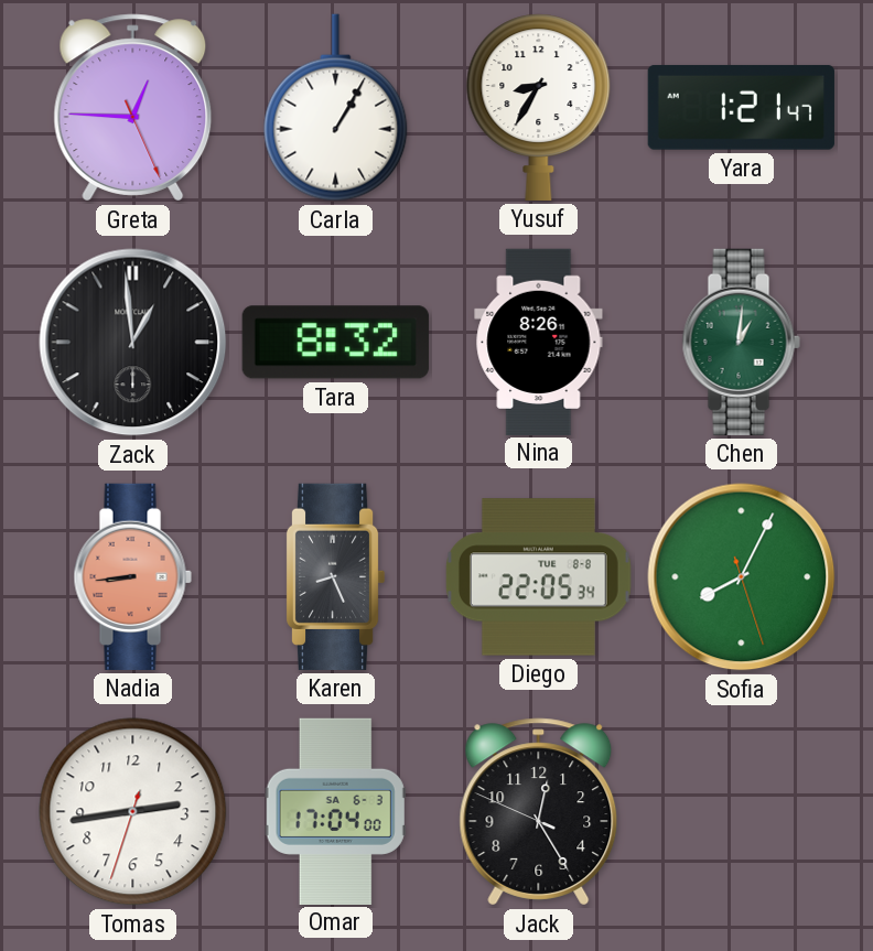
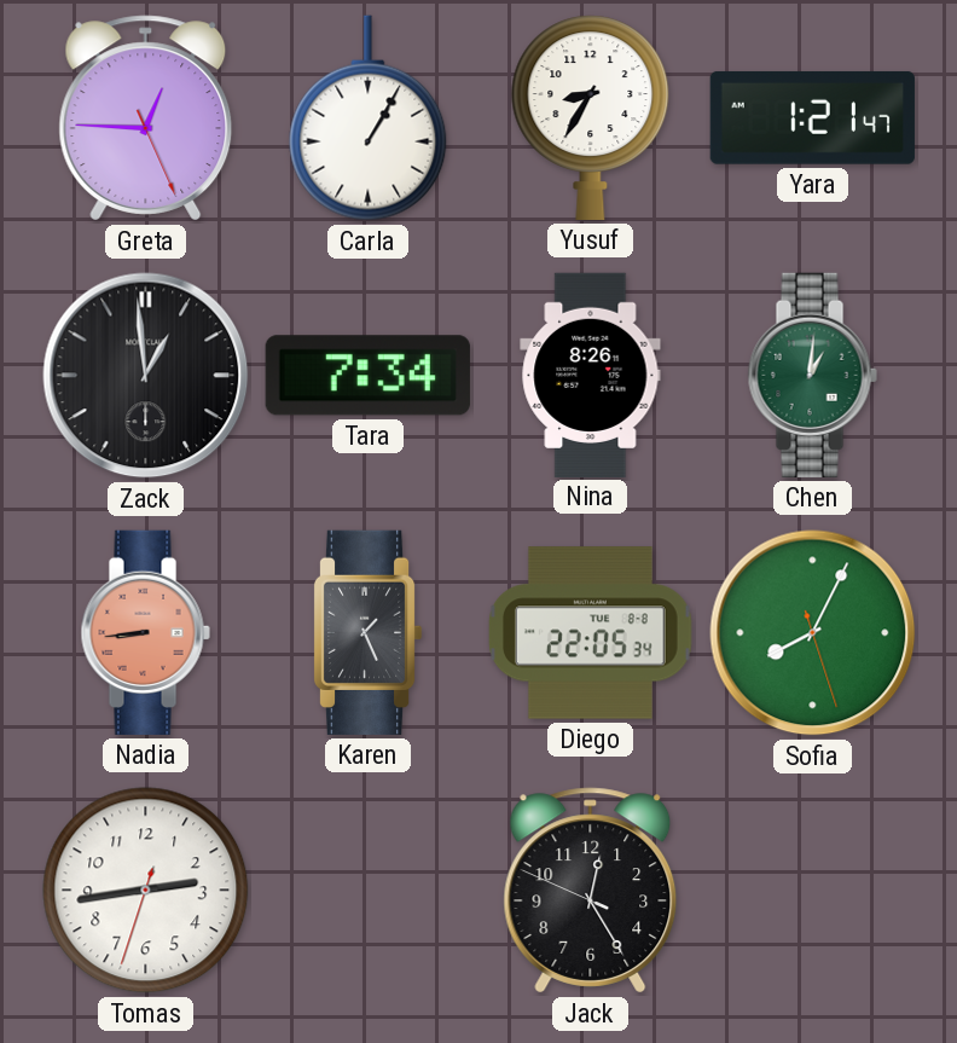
Tara: 8:32 -> 7:34 (367, 376)
Karen: 8:26 -> 1:26 (367, 632)
Omar: 17:04 -> none (335, 811)
